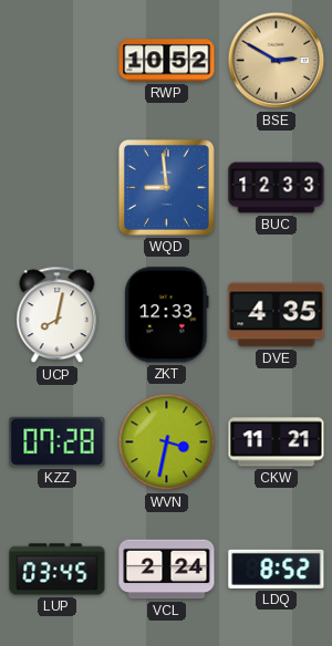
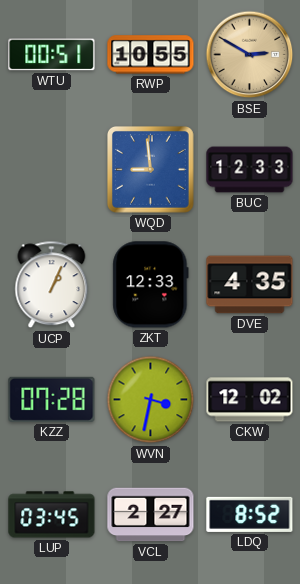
WTU: none -> 00:51 (52, 55)
RWP: 10:52 -> 10:55 (151, 55)
UCP: 8:02 -> 1:04 (52, 285)
CKW: 11:21 -> 12:02 (250, 400)
VCL: 2:24 -> 2:27 (151, 515)
